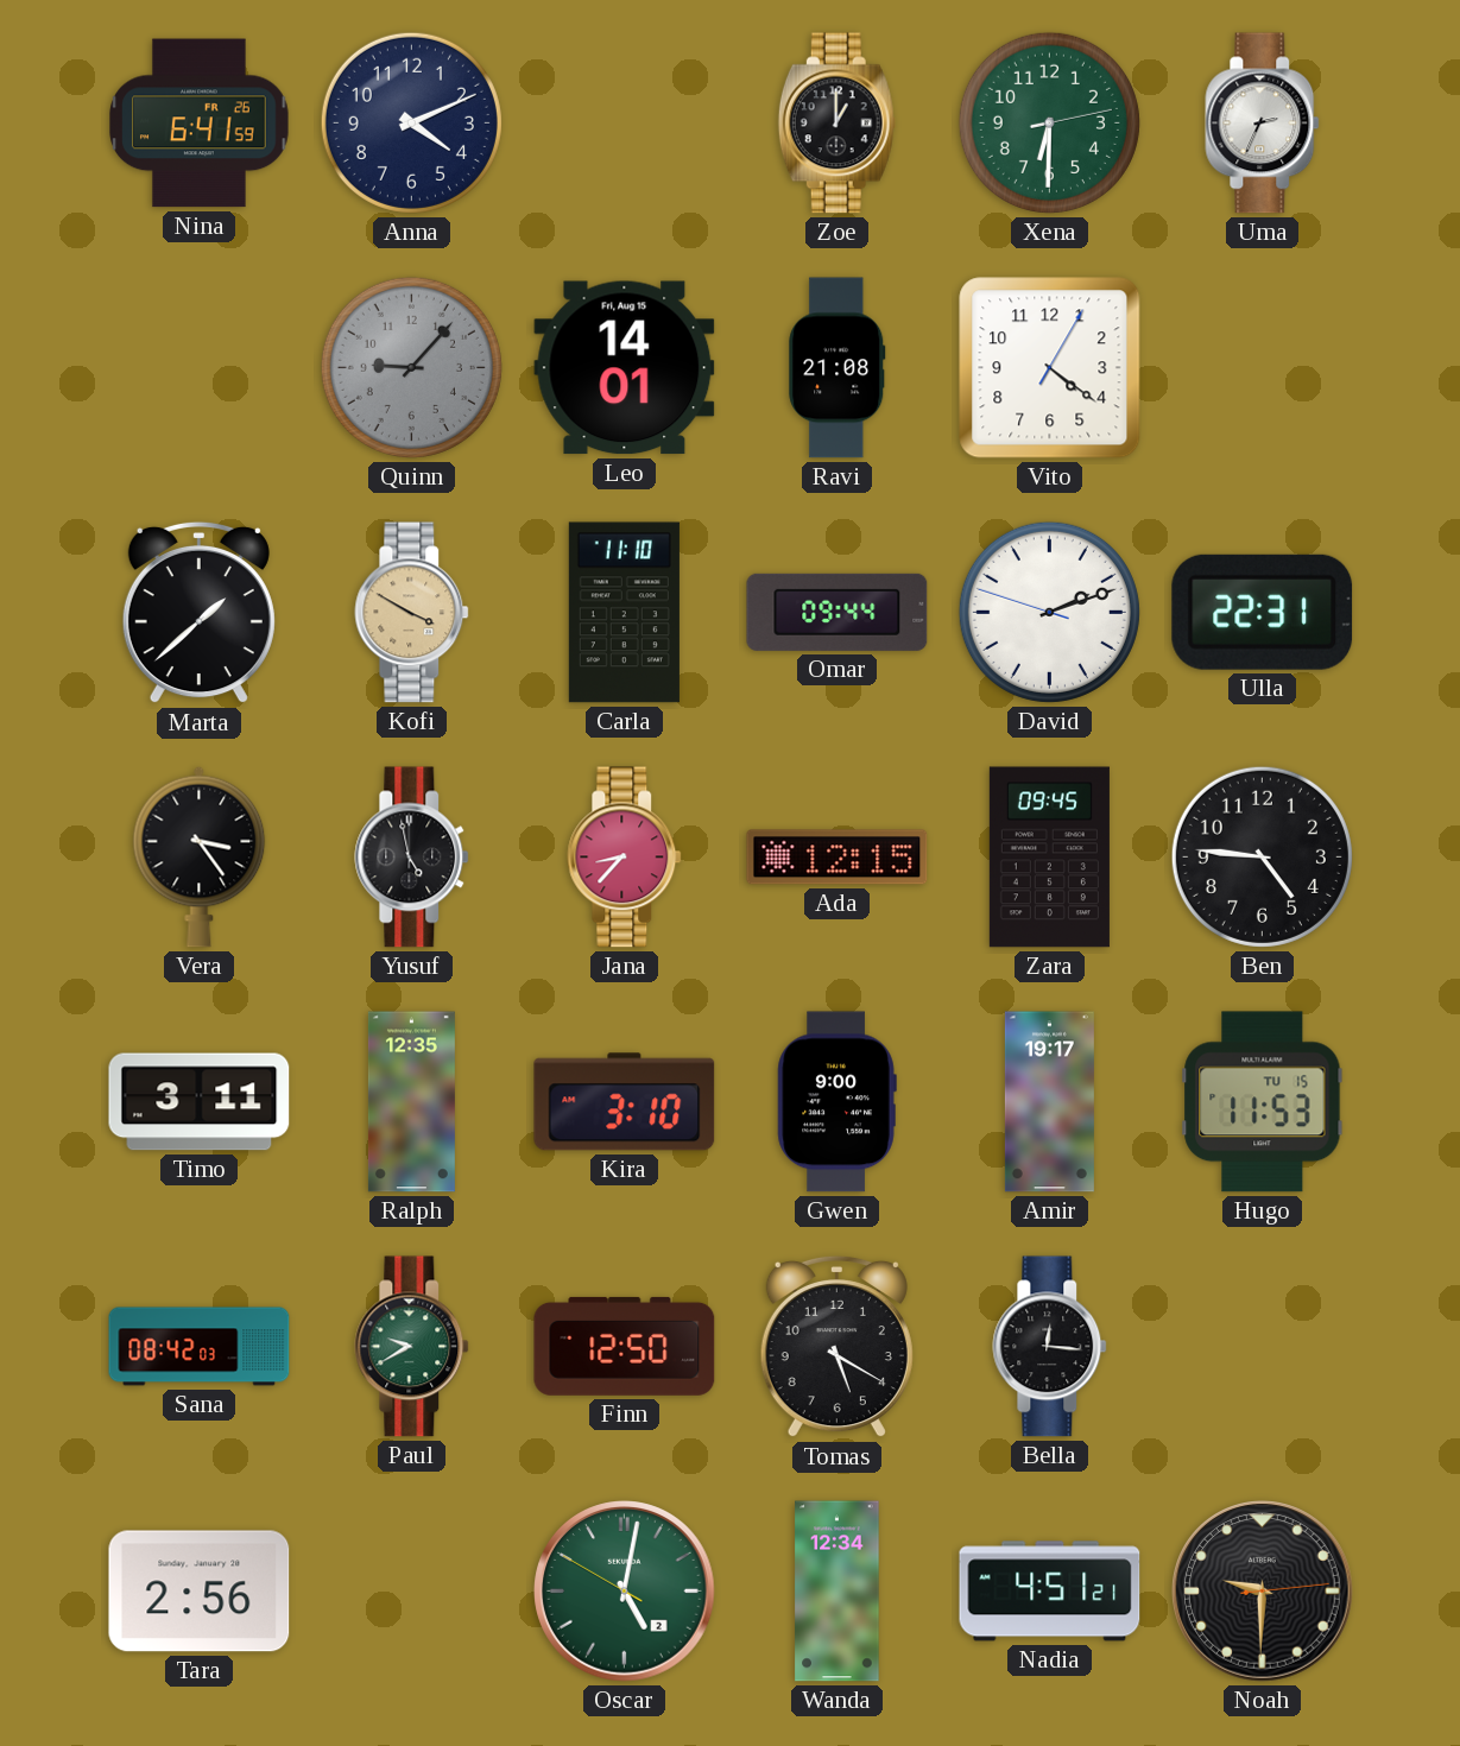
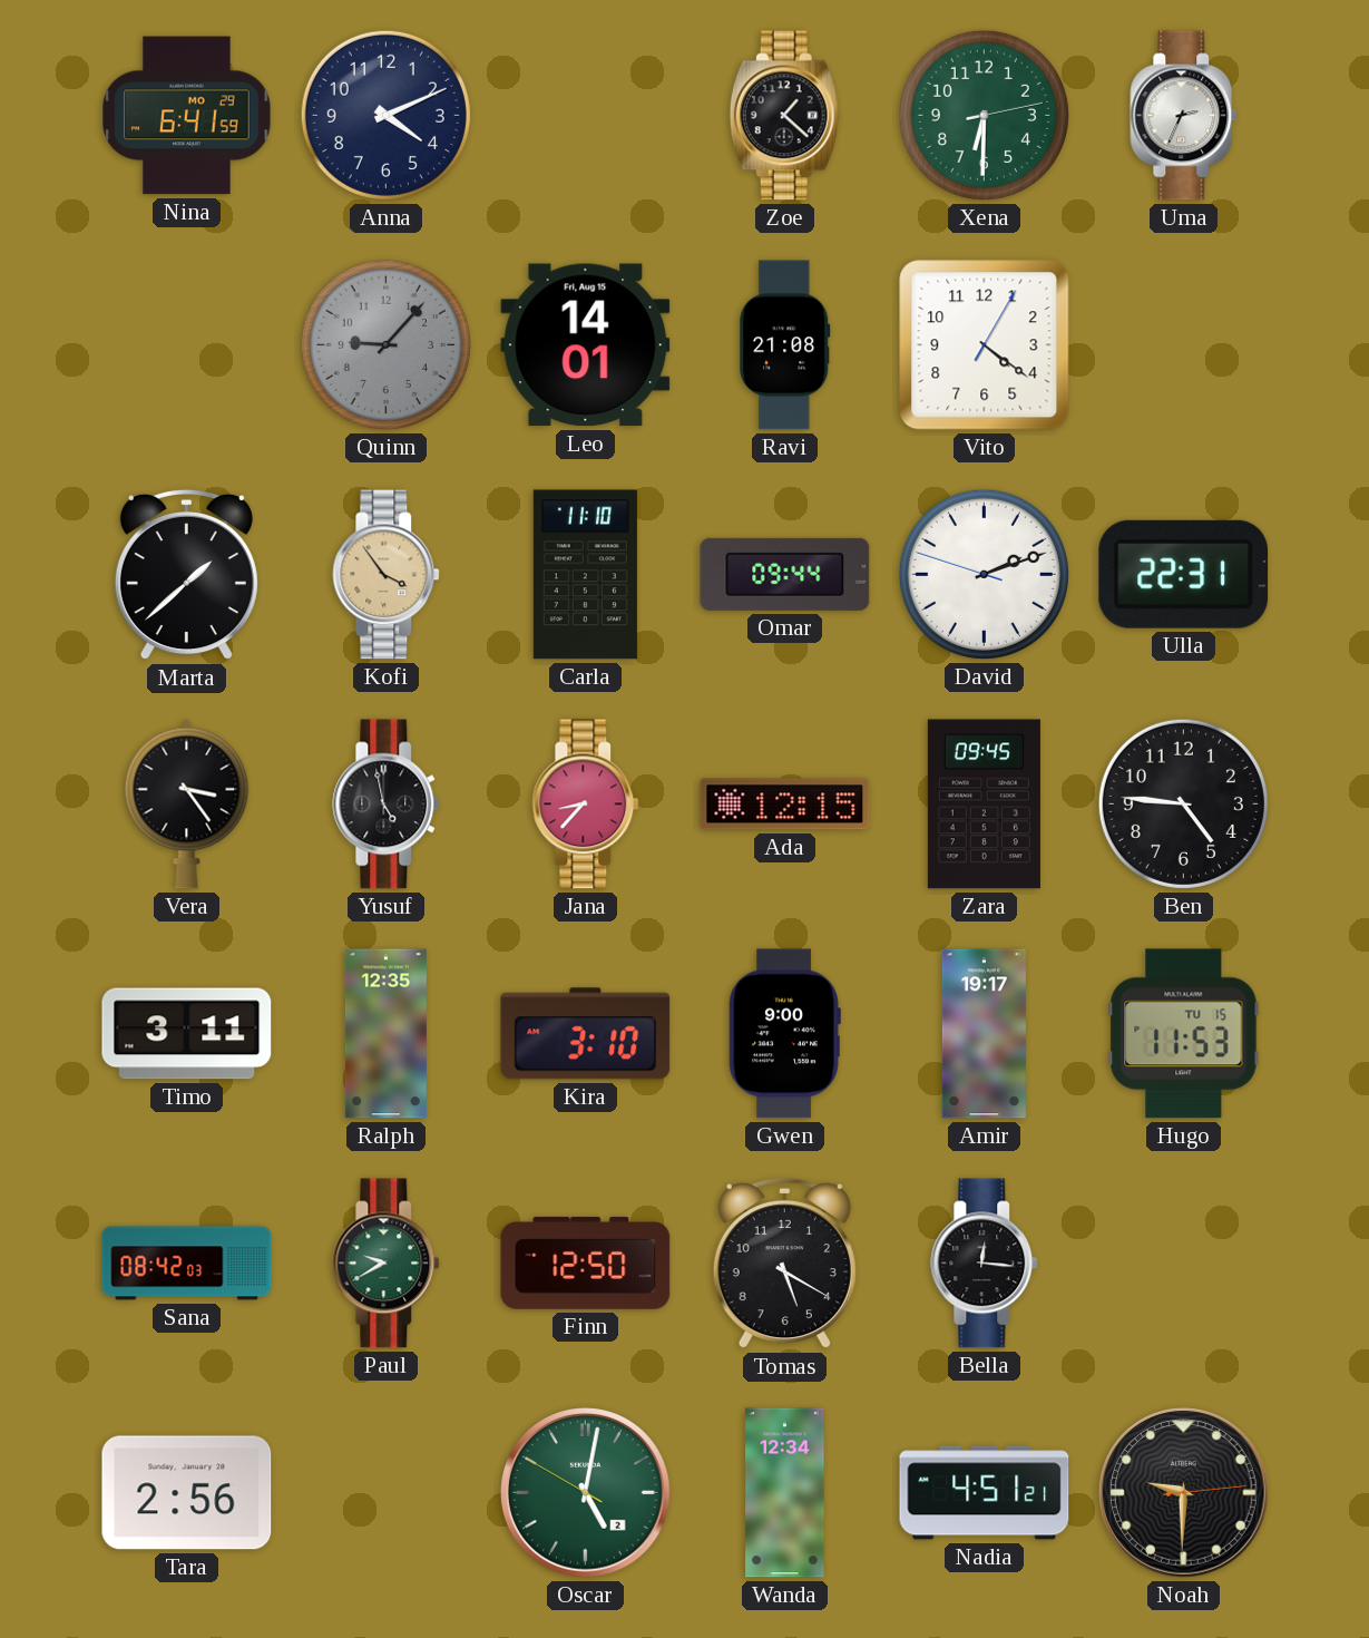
Nina date: FR 26 -> MO 29 (187, 116)
Zoe: 1:00 -> 1:22 (784, 116)
Kofi: 3:50 -> 3:54 (387, 575)
